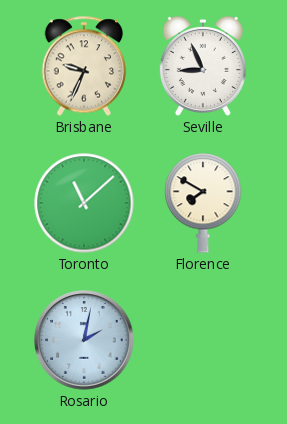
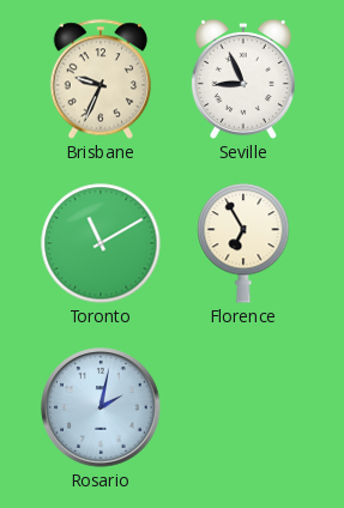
Toronto: 11:08 -> 11:10 (101, 243)
Florence: 7:50 -> 6:55 (243, 243)
